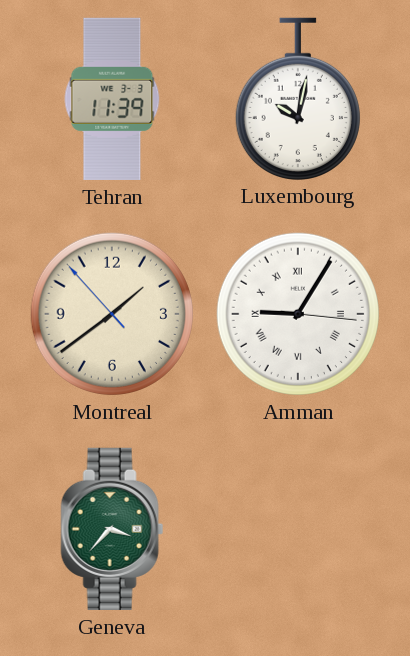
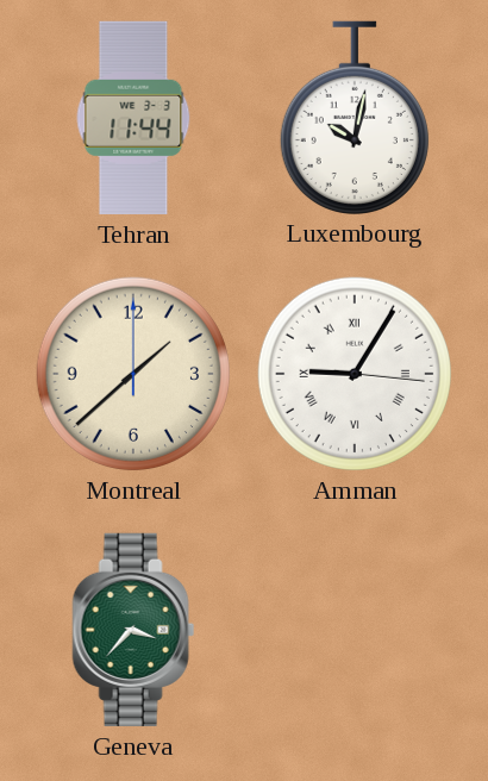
Tehran: 11:39 -> 11:44 (133, 118)
Montreal: 1:38:53 -> 1:38:00 (133, 374)
